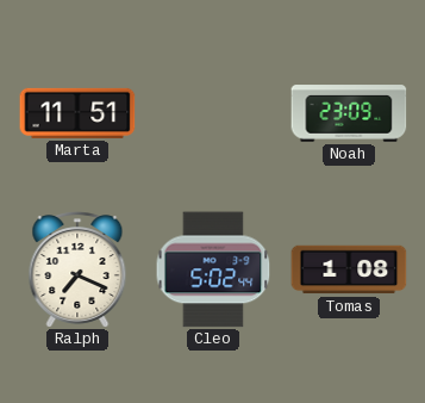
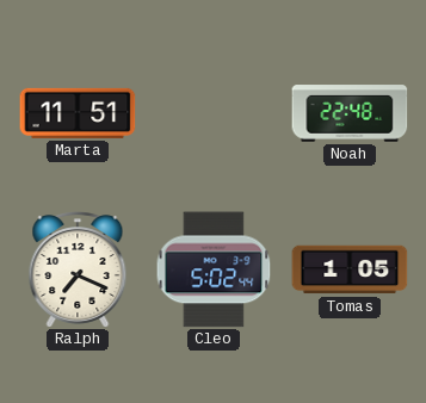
Noah: 23:09 -> 22:48 (350, 113)
Tomas: 1:08 -> 1:05 (350, 269)
